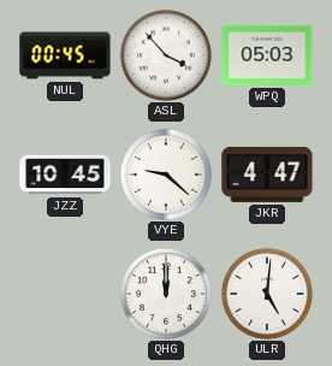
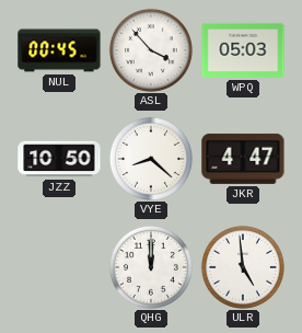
JZZ: 10:45 -> 10:50 (59, 159)
VYE: 9:22 -> 8:22 (151, 159)
ULR: 5:01 -> 4:59 (243, 267)
